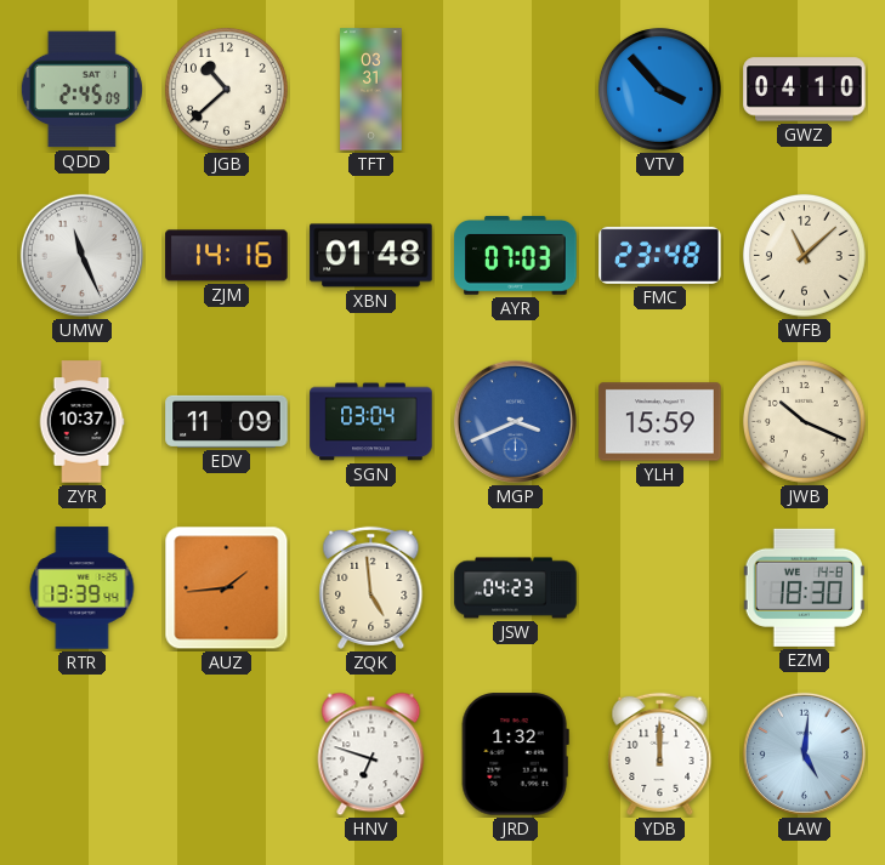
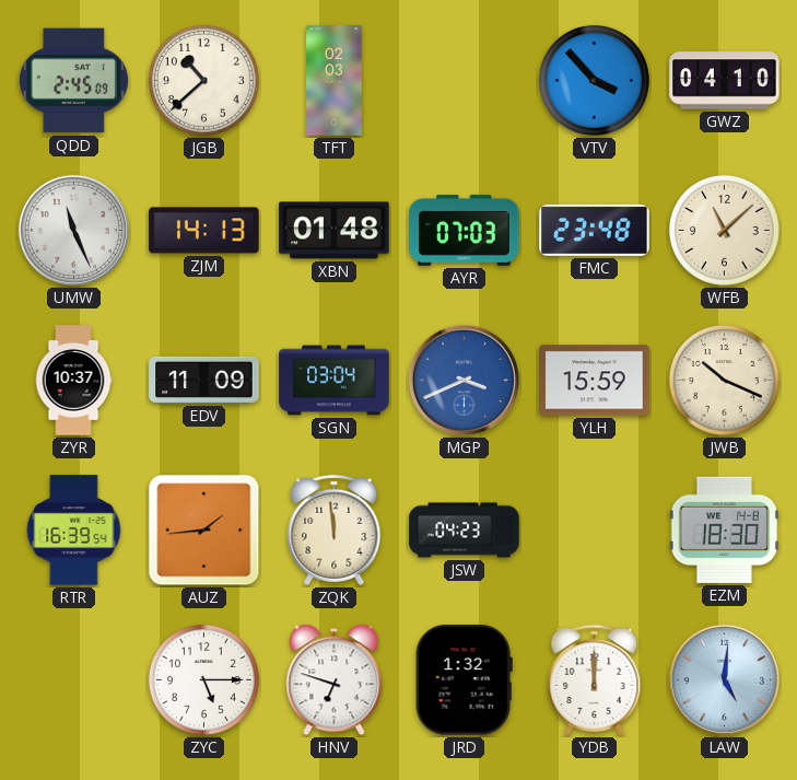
TFT: 03:31 -> 02:03 (335, 81)
ZJM: 14:16 -> 14:13 (204, 231)
RTR: 13:39 -> 16:39 (74, 531)
ZQK: 4:59 -> 11:59 (335, 529)
ZYC: none -> 5:15 (203, 679)
